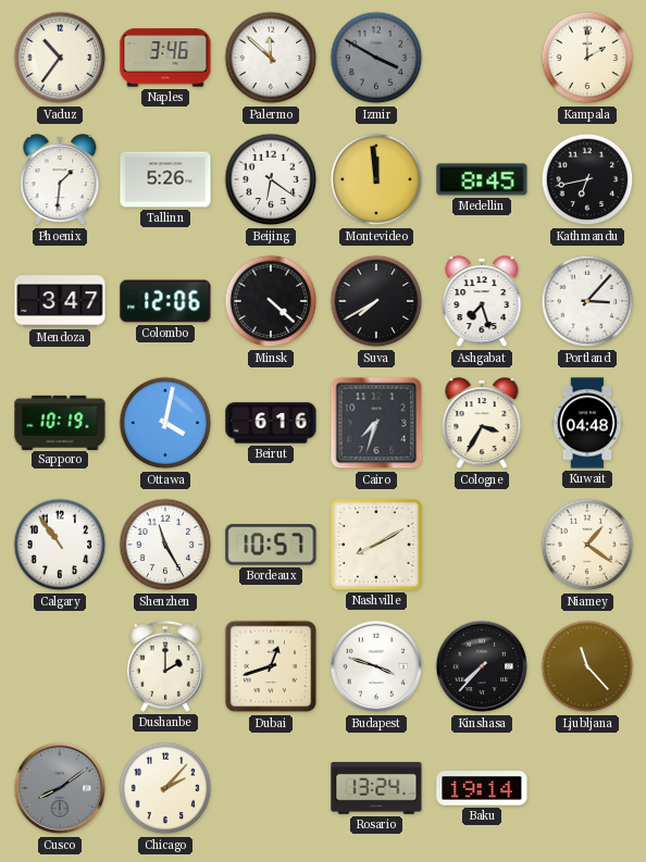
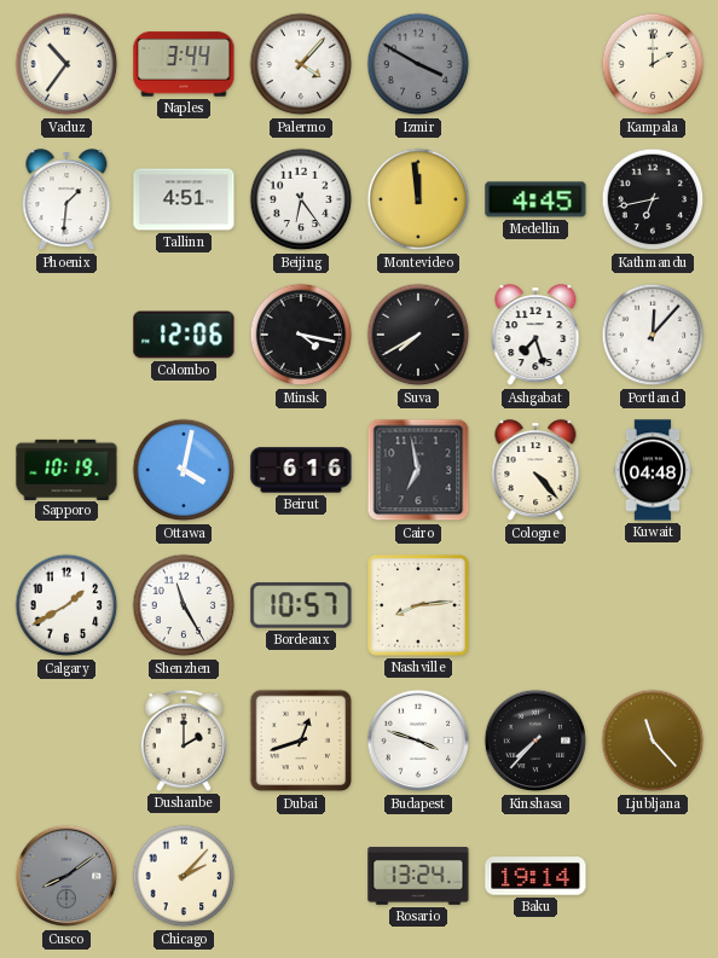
Naples: 3:46 -> 3:44 (184, 64)
Palermo: 11:52 -> 4:07 (301, 64)
Tallinn: 5:26 -> 4:51 (184, 199)
Beijing: 6:21 -> 6:24 (301, 199)
Medellin: 8:45 -> 4:45 (535, 199)
Mendoza: 3:47 -> none (60, 301)
Minsk: 4:22 -> 4:17 (301, 335)
Portland: 3:07 -> 12:07 (653, 335)
Cairo: 7:33 -> 6:58 (418, 470)
Cologne: 3:35 -> 4:23 (535, 471)
Calgary: 10:54 -> 1:40 (66, 605)
Nashville: 8:10 -> 8:14 (418, 605)
Niamey: 1:21 -> none (587, 545)
